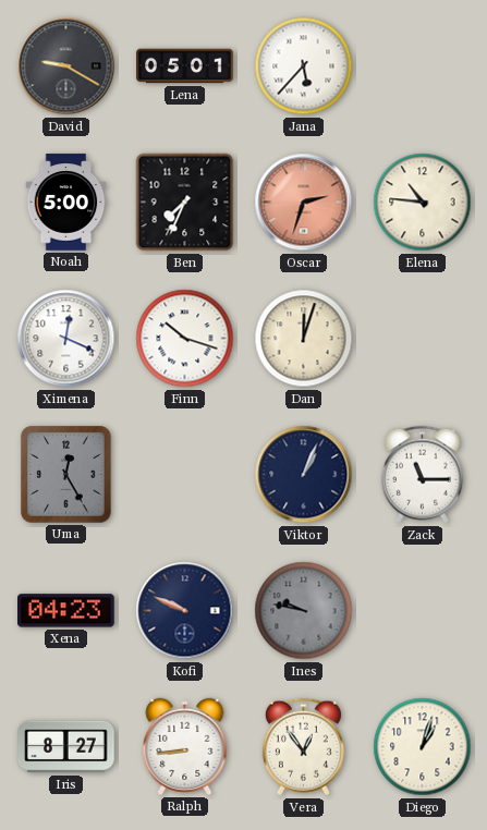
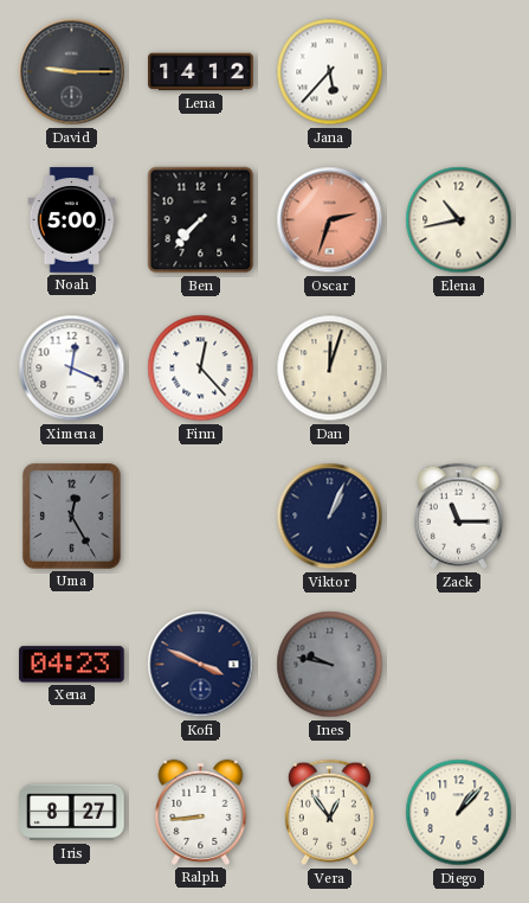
David: 9:20 -> 9:15 (72, 72)
Lena: 05:01 -> 14:12 (201, 72)
Ben: 7:34 -> 7:37 (201, 220)
Elena: 10:46 -> 10:43 (459, 220)
Finn: 10:18 -> 12:23 (201, 369)
Kofi: 9:49 -> 3:49 (201, 665)
Diego: 1:03 -> 1:07 (459, 813)
